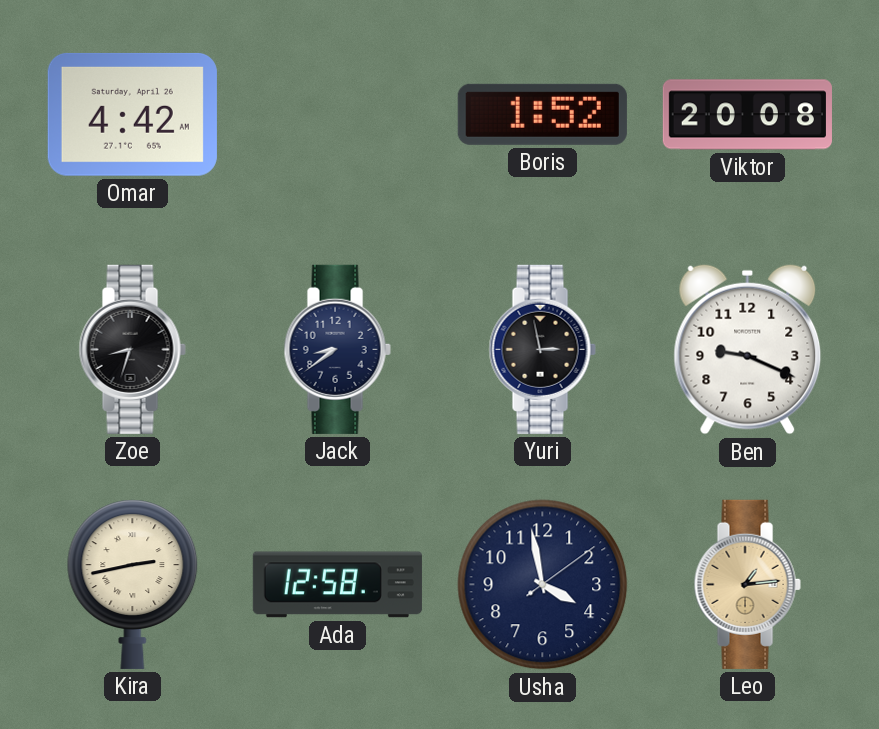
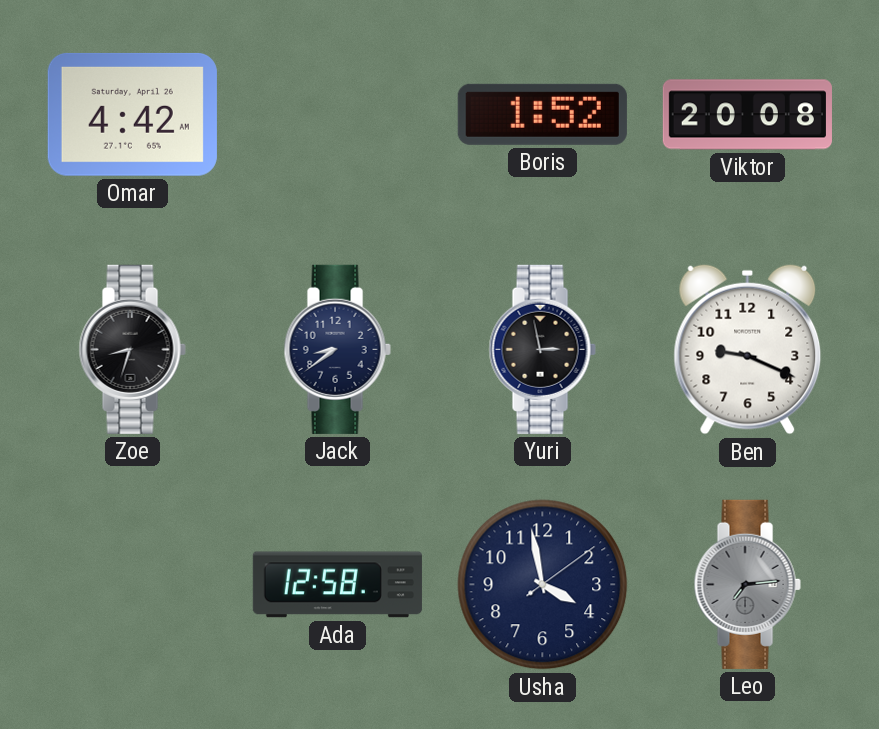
Kira: 2:43 -> none (133, 584)
Leo: 1:14 -> 7:14 (747, 584)
Leo dial: champagne -> grey (747, 584)
